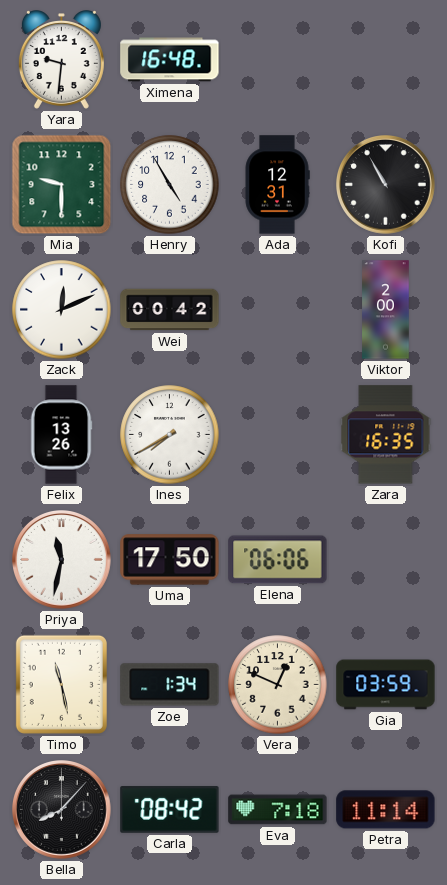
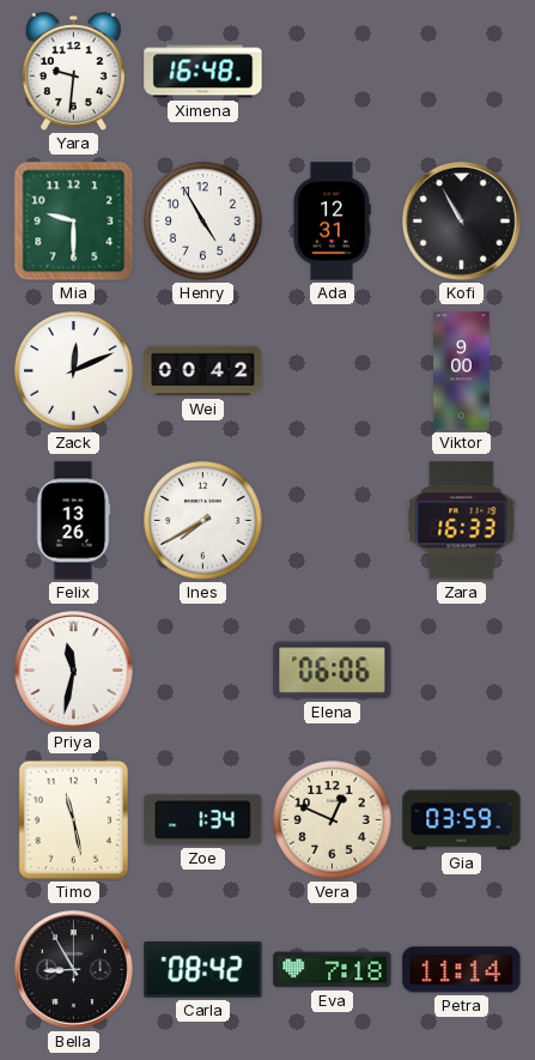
Viktor: 2:00 -> 9:00 (462, 371)
Zara: 16:35 -> 16:33 (462, 521)
Uma: 17:50 -> none (170, 560)
Bella: 8:07 -> 8:55 (74, 970)
